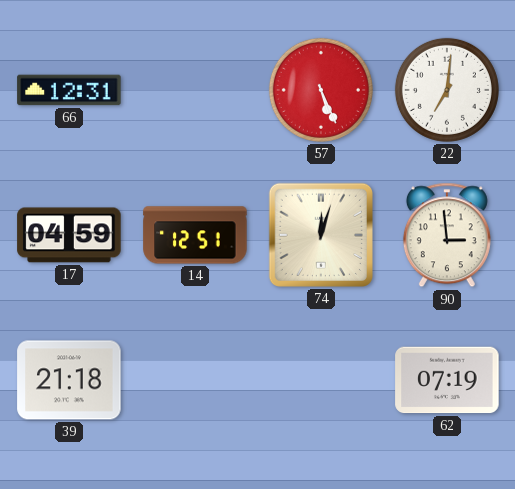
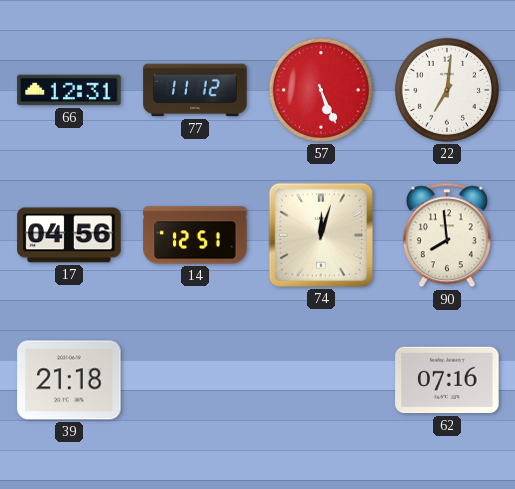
77: none -> 11:12 (195, 90)
17: 04:59 -> 04:56 (69, 235)
90: 2:59 -> 7:59 (447, 235)
62: 07:19 -> 07:16 (447, 380)
